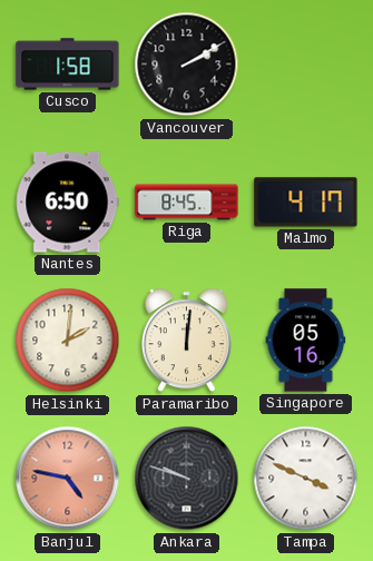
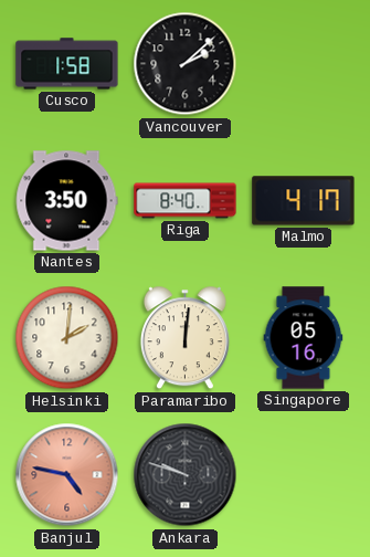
Vancouver: 2:10 -> 2:08 (186, 64)
Nantes: 6:50 -> 3:50 (66, 201)
Riga: 8:45 -> 8:40 (186, 201)
Tampa: 3:49 -> none (306, 479)
